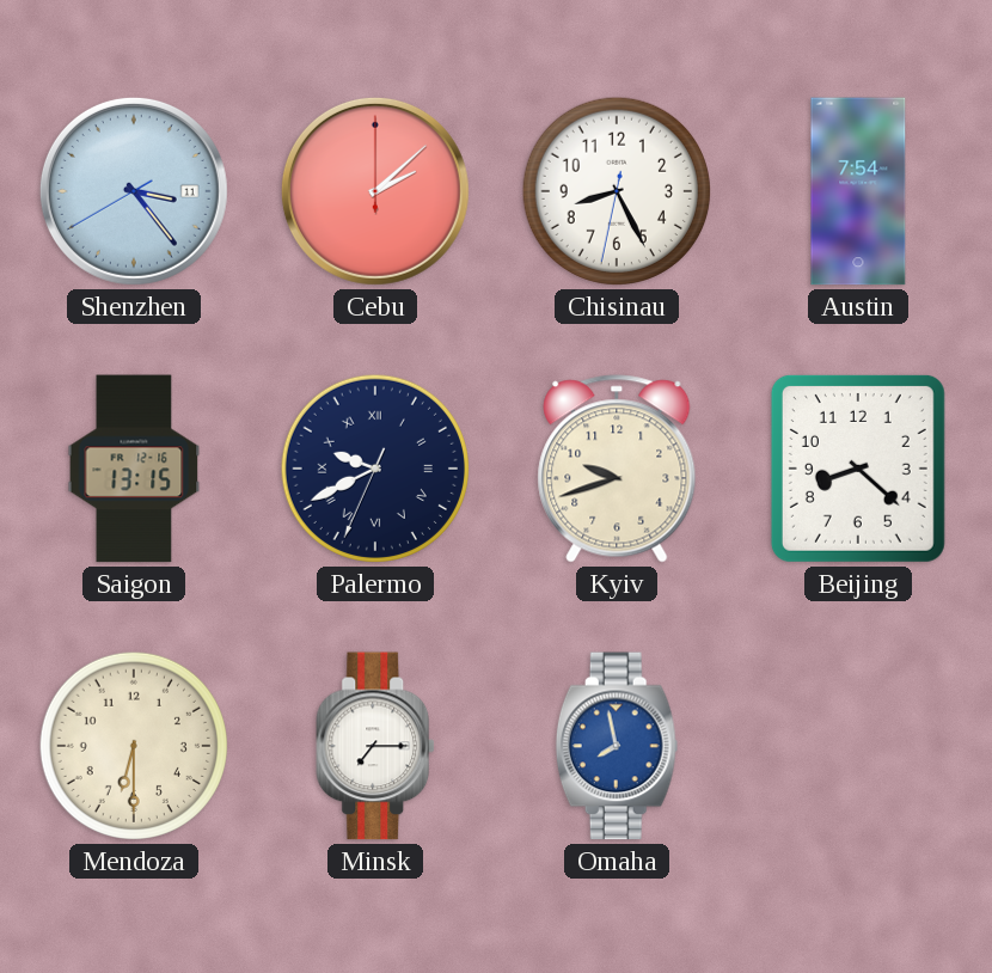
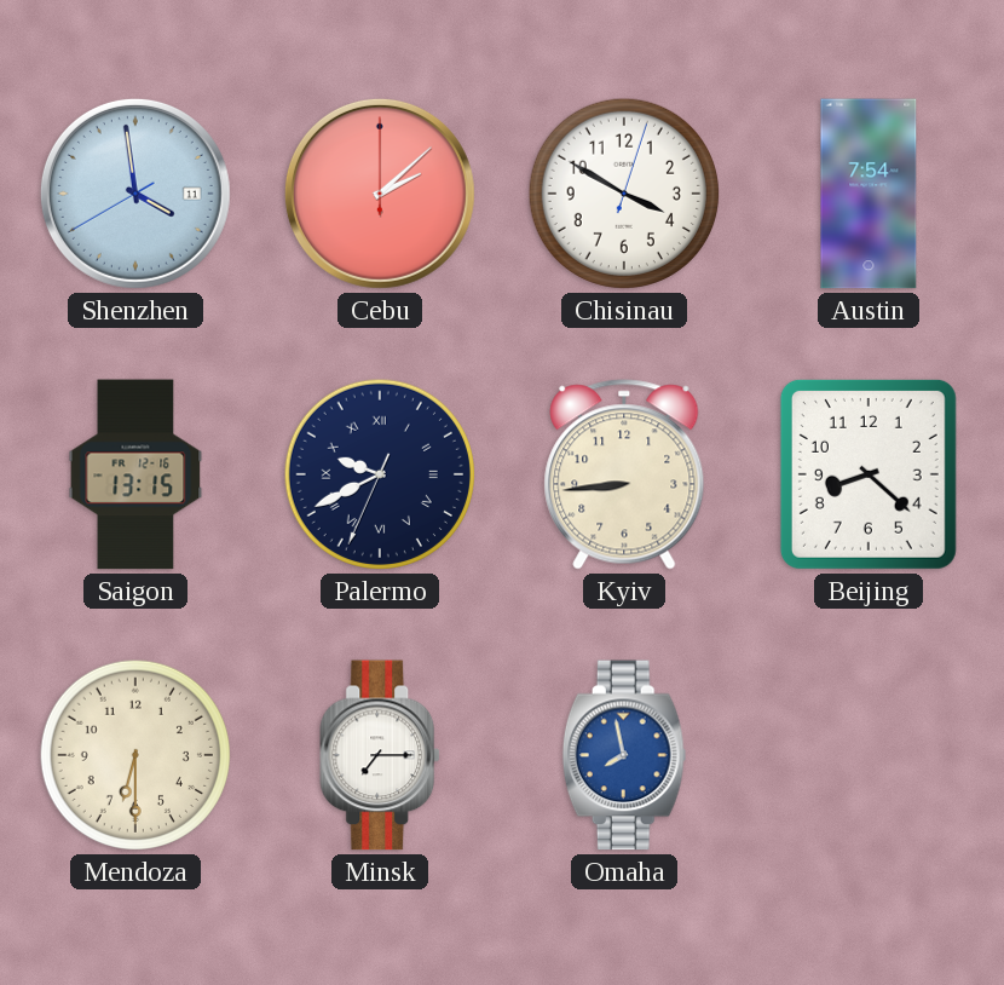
Shenzhen: 3:23 -> 3:58 (135, 194)
Chisinau: 8:25 -> 3:50 (624, 194)
Kyiv: 9:42 -> 8:44 (624, 474)
